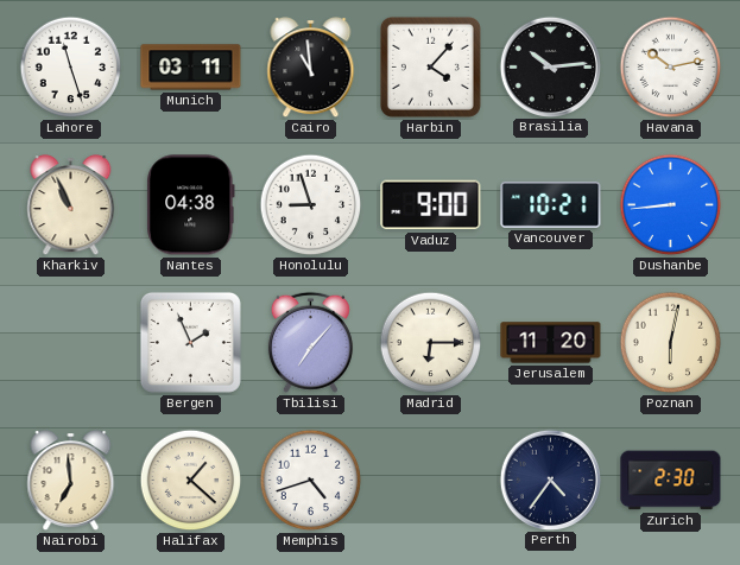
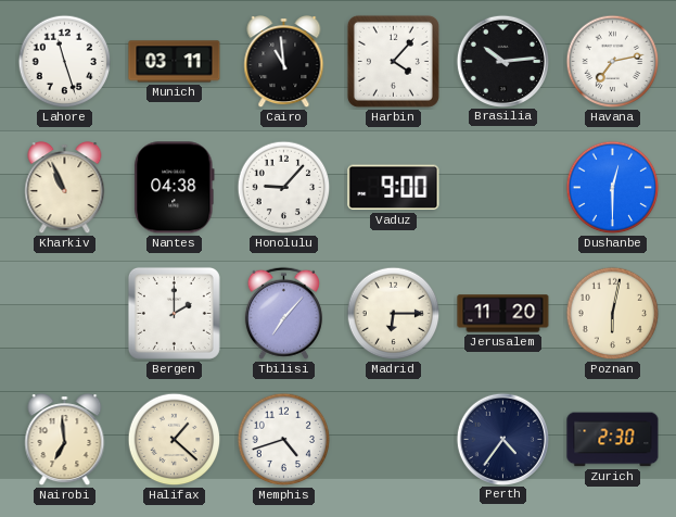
Havana: 10:13 -> 7:13 (613, 62)
Honolulu: 8:57 -> 9:07 (284, 188)
Vancouver: 10:21 -> none (551, 204)
Dushanbe: 8:44 -> 12:30 (613, 188)
Bergen: 1:56 -> 2:00 (174, 313)
